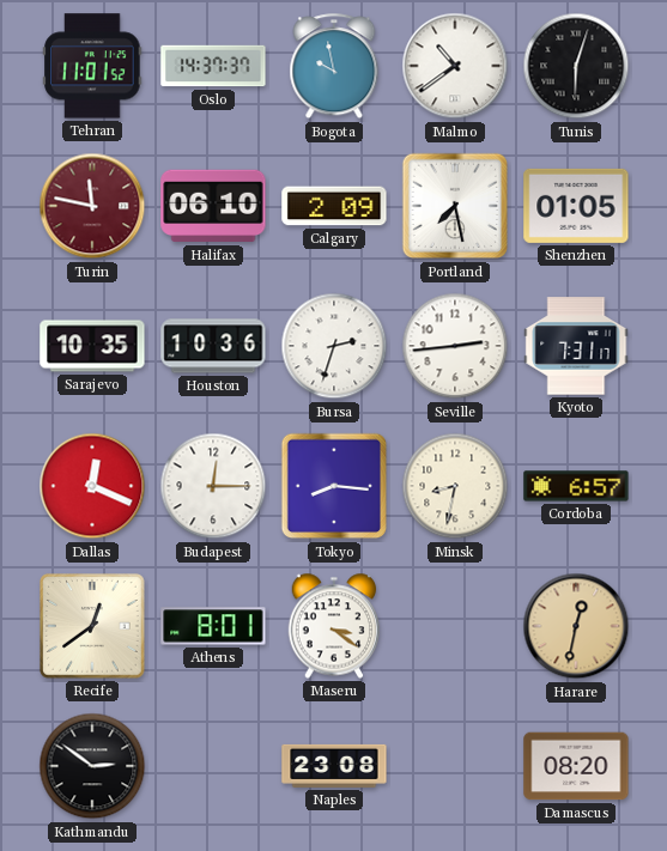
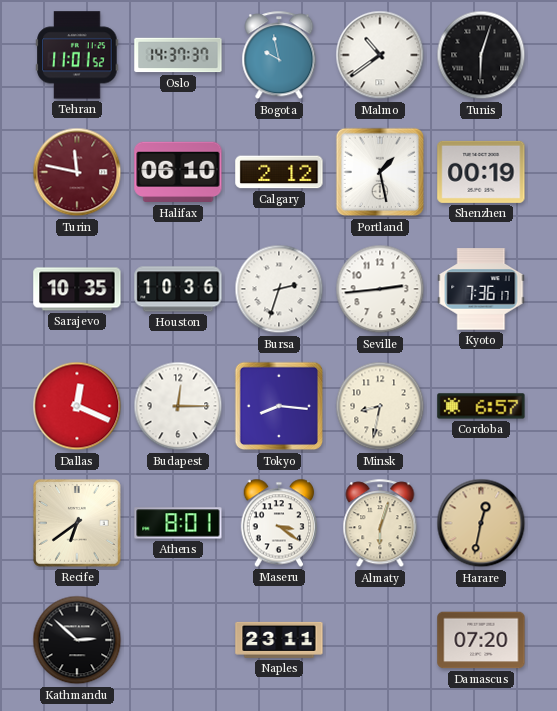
Calgary: 2:09 -> 2:12 (279, 172)
Portland: 7:28 -> 1:28 (380, 172)
Shenzhen: 01:05 -> 00:19 (481, 172)
Kyoto: 7:31 -> 7:36 (481, 289)
Recife: 12:39 -> 6:39 (77, 523)
Almaty: none -> 6:03 (380, 524)
Kathmandu: 2:51 -> 2:52 (77, 640)
Naples: 23:08 -> 23:11 (279, 640)
Damascus: 08:20 -> 07:20 (481, 640)
